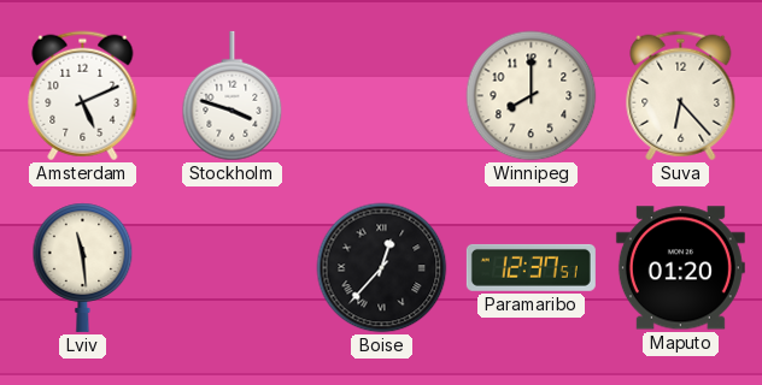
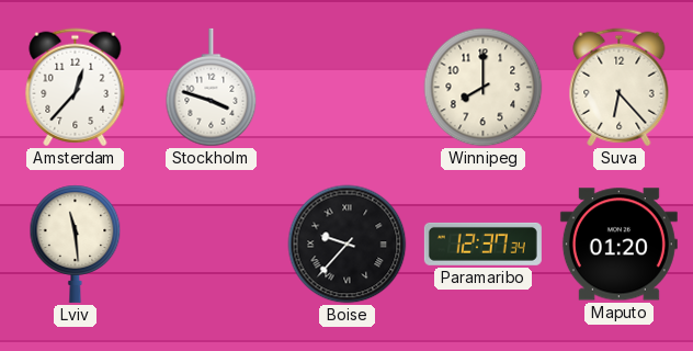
Amsterdam: 5:11 -> 12:37 (76, 88)
Boise: 12:37 -> 9:37 (348, 245)
Paramaribo: 12:37:51 -> 12:37:34 (482, 244)
